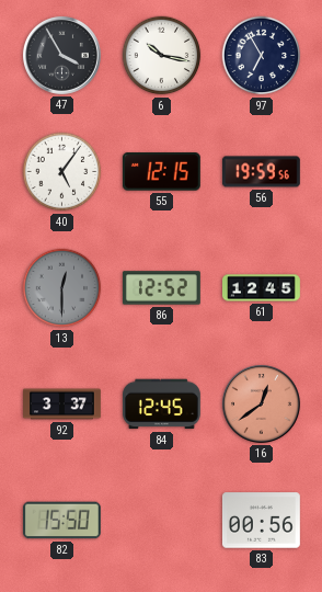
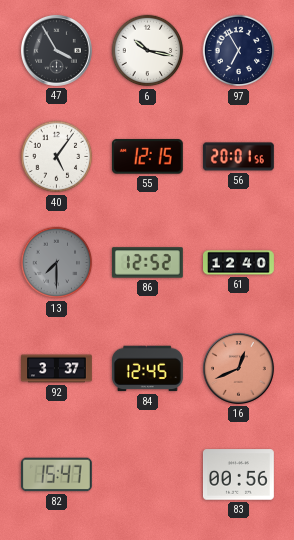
56: 19:59 -> 20:01 (239, 157)
13: 12:30 -> 7:30 (57, 263)
61: 12:45 -> 12:40 (239, 263)
16: 12:39 -> 12:41 (239, 369)
82: 15:50 -> 15:47 (56, 475)
